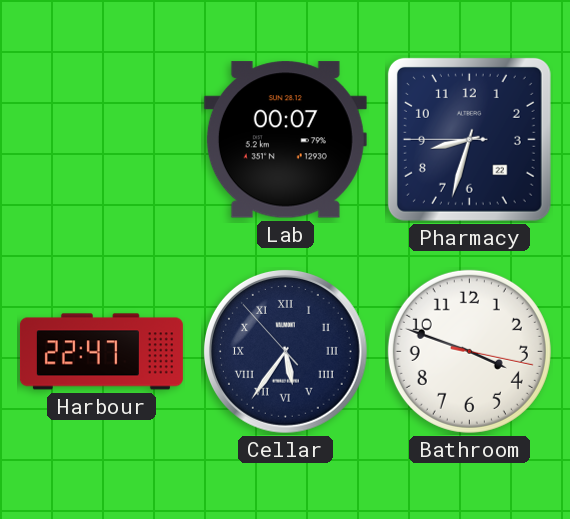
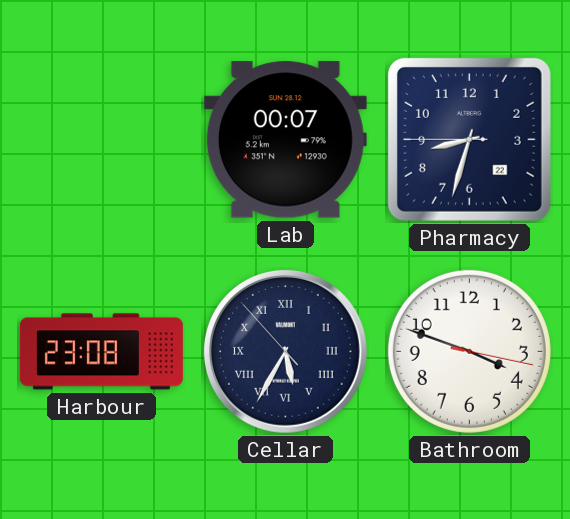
Harbour: 22:47 -> 23:08 (101, 352)
Cellar: 5:35 -> 5:34 (285, 351)
